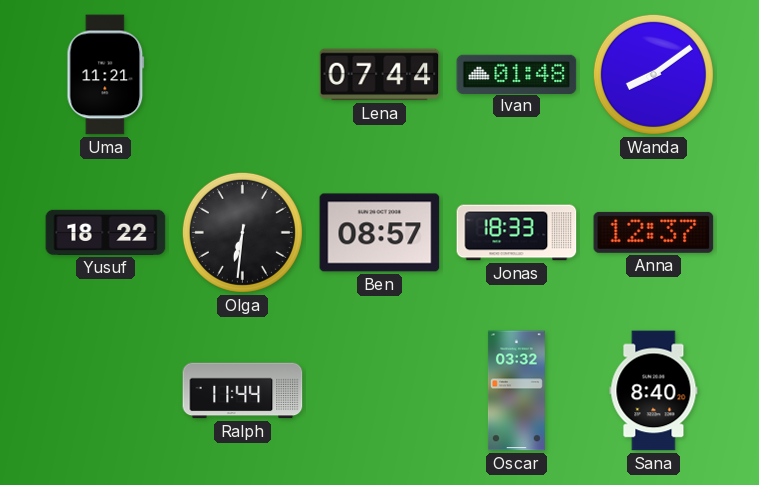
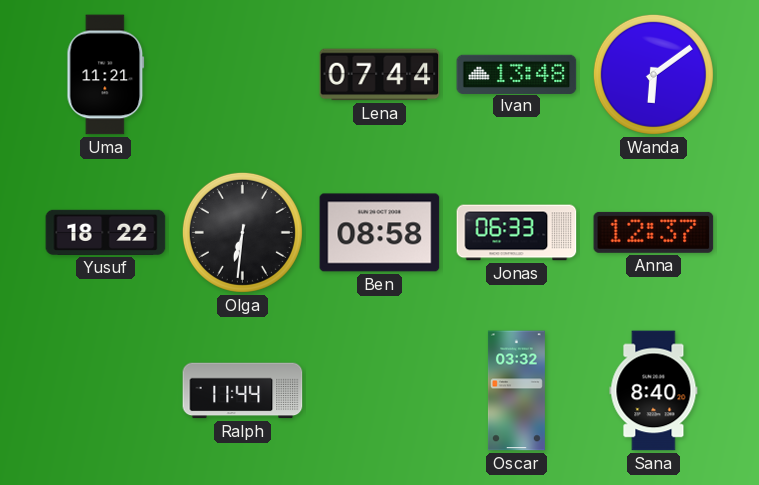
Ivan: 01:48 -> 13:48 (517, 74)
Wanda: 8:09 -> 6:09 (653, 74)
Ben: 08:57 -> 08:58 (380, 233)
Jonas: 18:33 -> 06:33 (517, 233)
